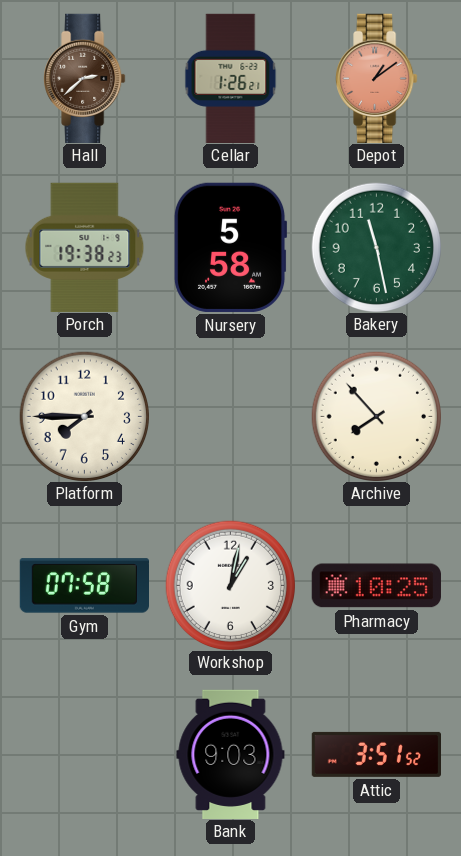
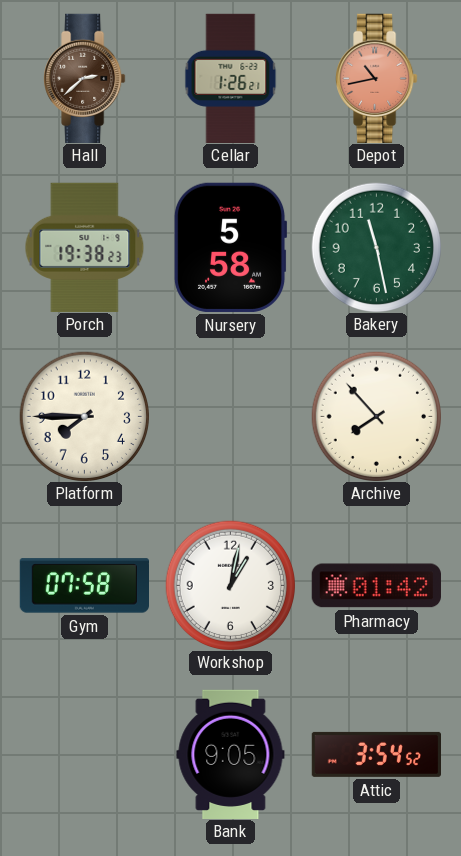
Depot: 1:09 -> 10:43 (377, 78)
Pharmacy: 10:25 -> 01:42 (376, 586)
Bank: 9:03 -> 9:05 (231, 754)
Attic: 3:51 -> 3:54 (376, 754)
